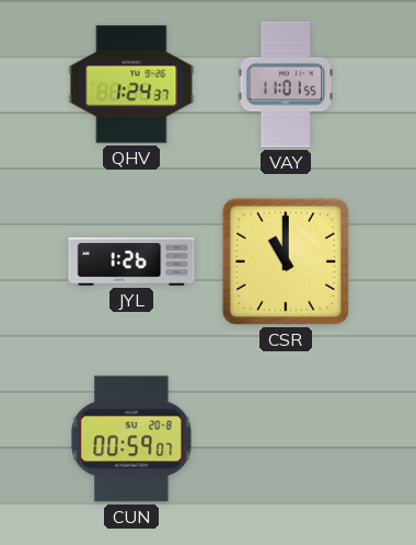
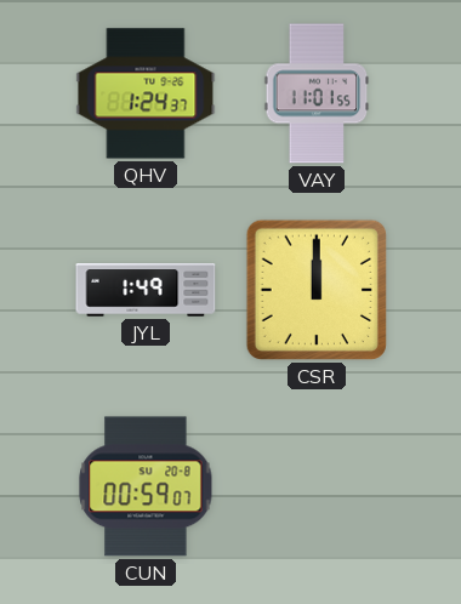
JYL: 1:26 -> 1:49 (146, 290)
CSR: 11:00 -> 12:00 (317, 290)
